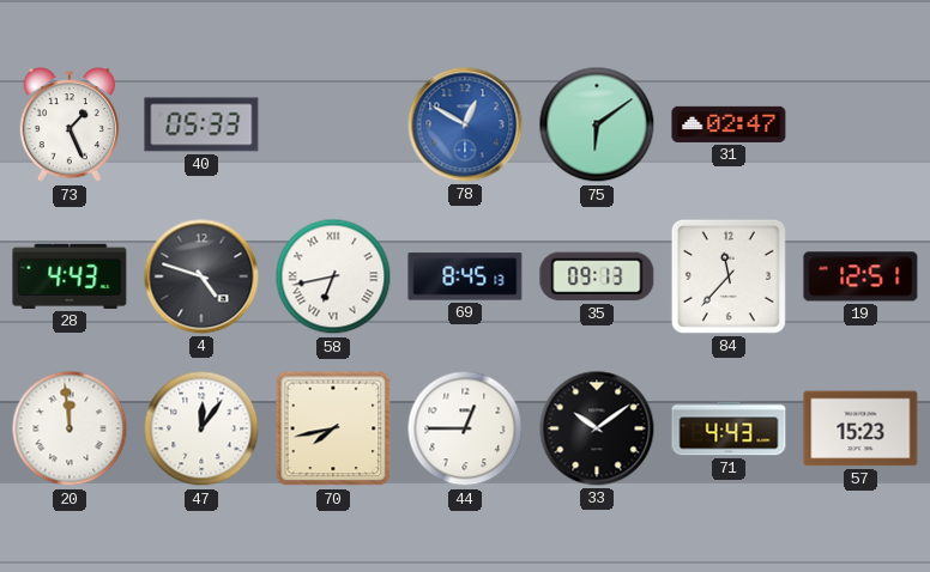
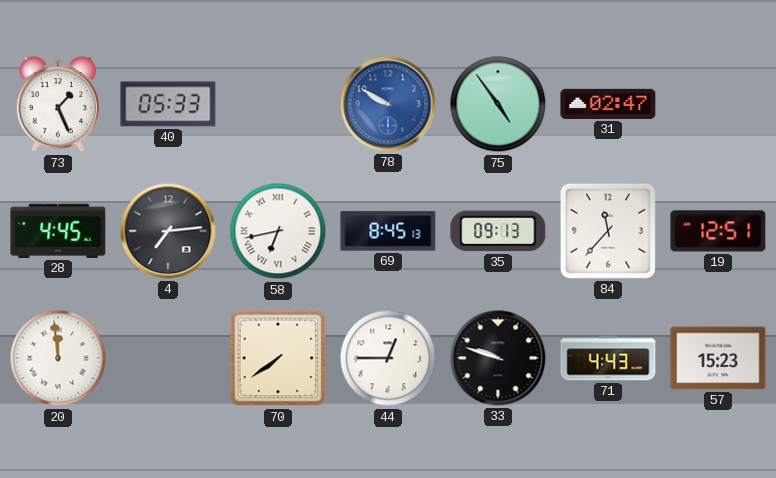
78: 12:50 -> 9:50 (388, 104)
75: 6:09 -> 4:54 (498, 104)
28: 4:43 -> 4:45 (58, 231)
4: 4:48 -> 7:14 (168, 231)
47: 12:06 -> none (201, 428)
70: 7:43 -> 7:39 (278, 358)
33: 10:09 -> 9:48 (498, 358)
